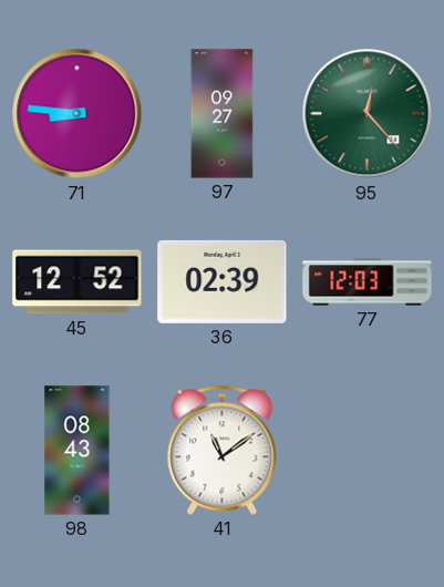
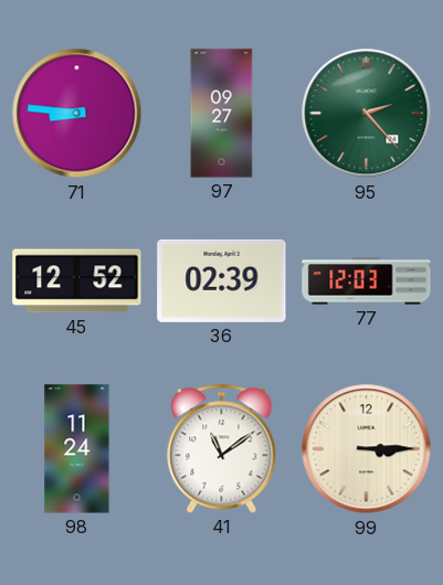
95: 12:23 -> 2:23 (367, 114)
98: 08:43 -> 11:24 (77, 449)
99: none -> 3:15 (367, 449)
